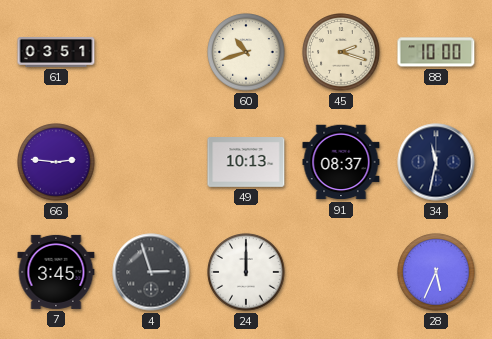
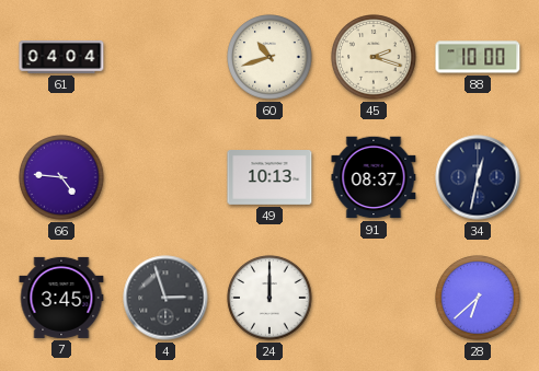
61: 03:51 -> 04:04 (61, 58)
66: 2:46 -> 4:46 (61, 177)
34: 11:32 -> 12:32 (478, 177)
28: 5:34 -> 6:38 (478, 298)
